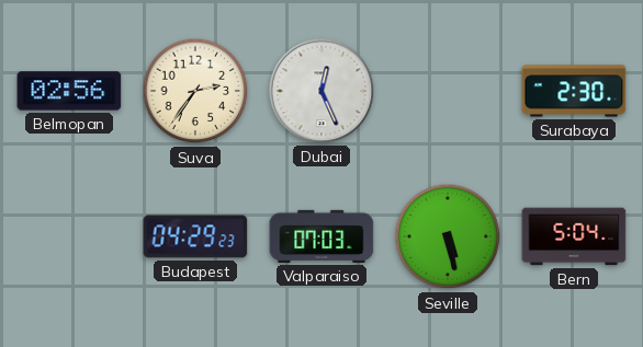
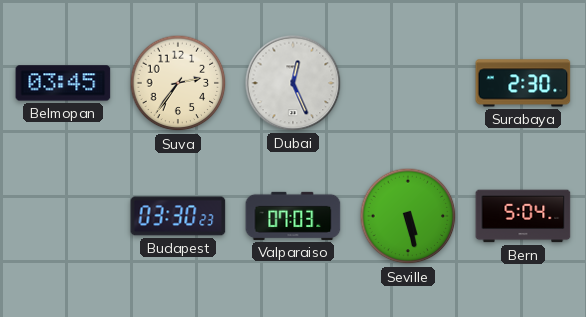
Belmopan: 02:56 -> 03:45 (63, 83)
Budapest: 04:29 -> 03:30 (178, 216)
